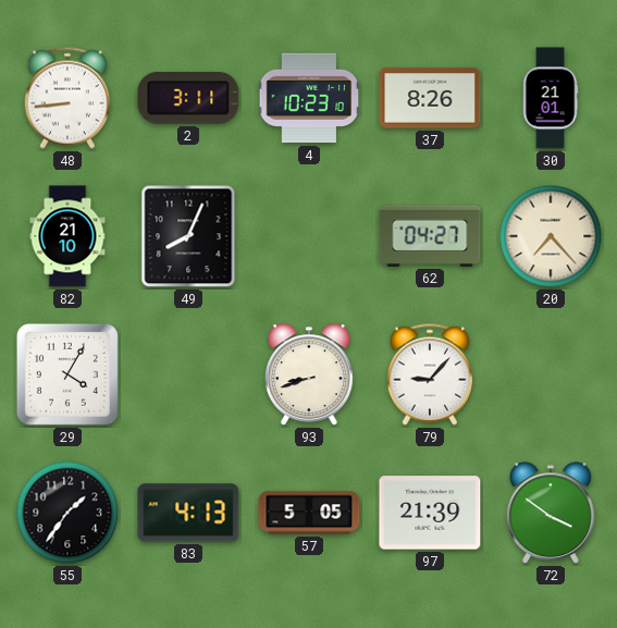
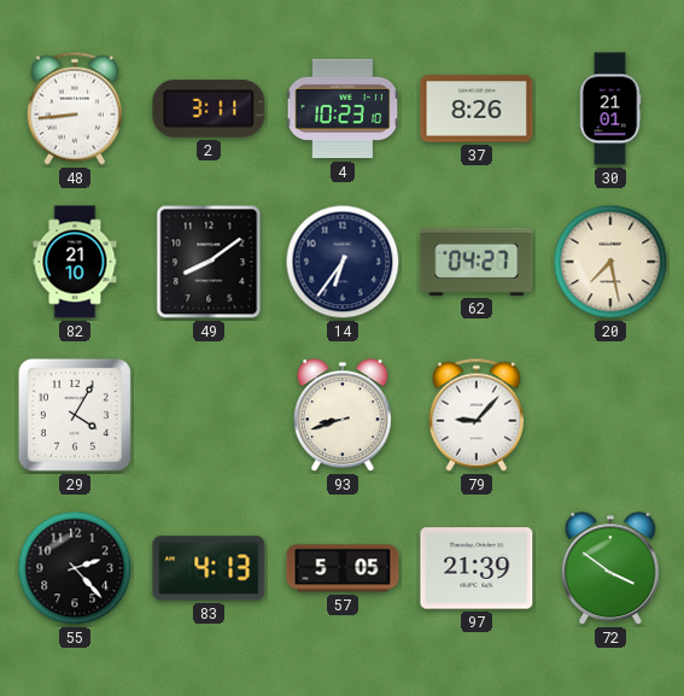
49: 8:04 -> 8:09 (209, 262)
14: none -> 6:36 (343, 262)
20: 7:23 -> 7:28 (610, 262)
55: 1:36 -> 2:23 (75, 568)
